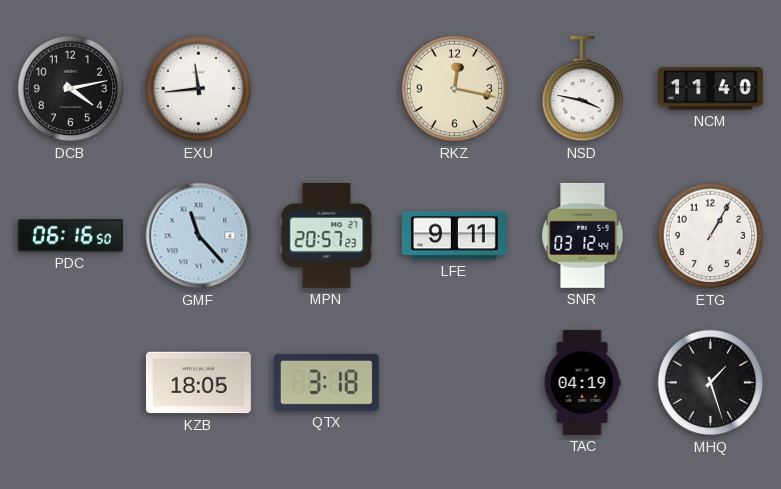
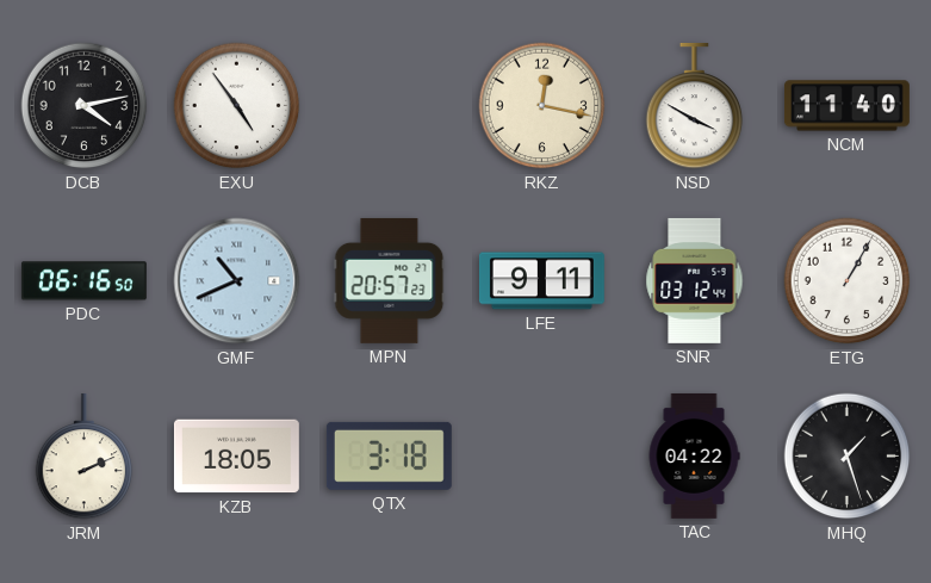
EXU: 11:44 -> 4:54 (237, 106)
NSD: 3:47 -> 3:50 (695, 106)
GMF: 11:23 -> 10:41 (237, 281)
JRM: none -> 2:11 (85, 457)
TAC: 04:19 -> 04:22 (694, 455)
